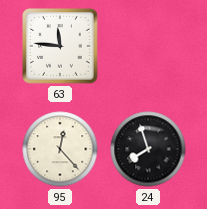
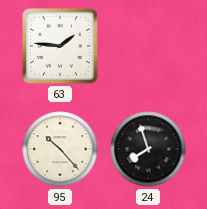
63: 11:46 -> 1:46 (61, 47)
95: 12:23 -> 10:23 (60, 149)
